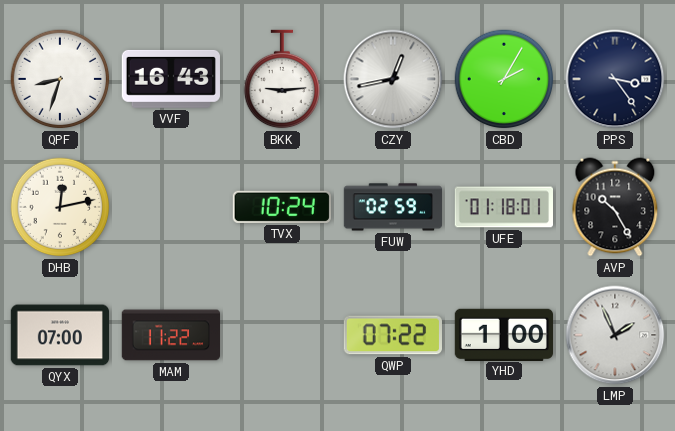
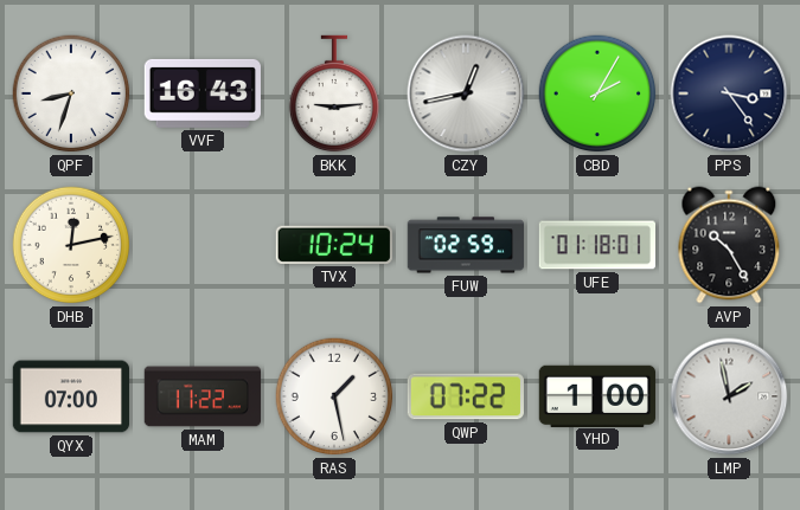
RAS: none -> 1:28 (334, 396)
LMP: 1:56 -> 1:58 (729, 396)
